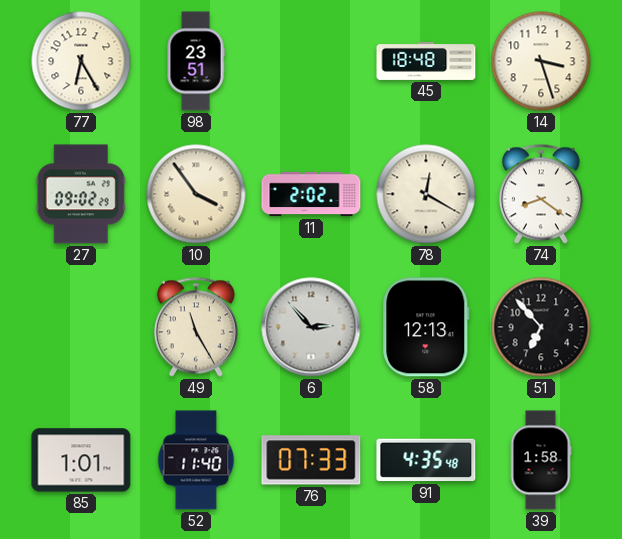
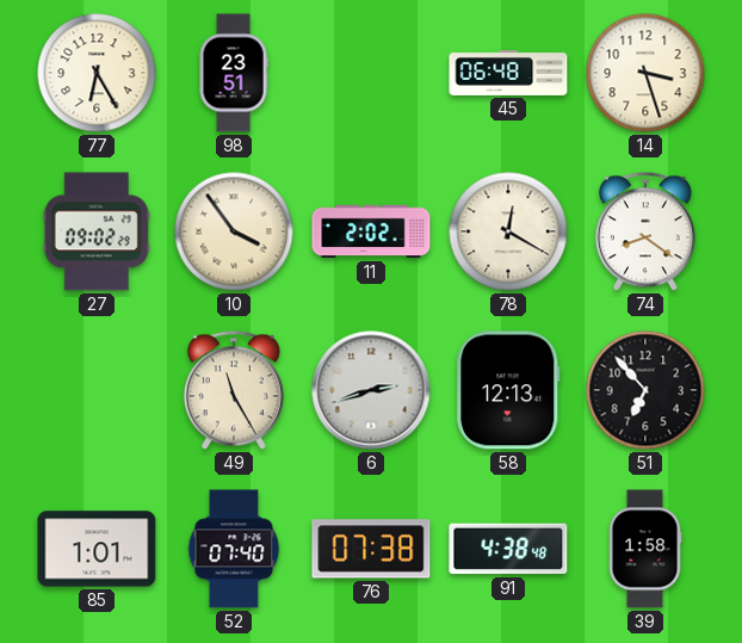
45: 18:48 -> 06:48 (508, 73)
6: 2:53 -> 2:42 (371, 390)
52: 11:40 -> 07:40 (234, 549)
76: 07:33 -> 07:38 (371, 549)
91: 4:35 -> 4:38 (508, 549)
